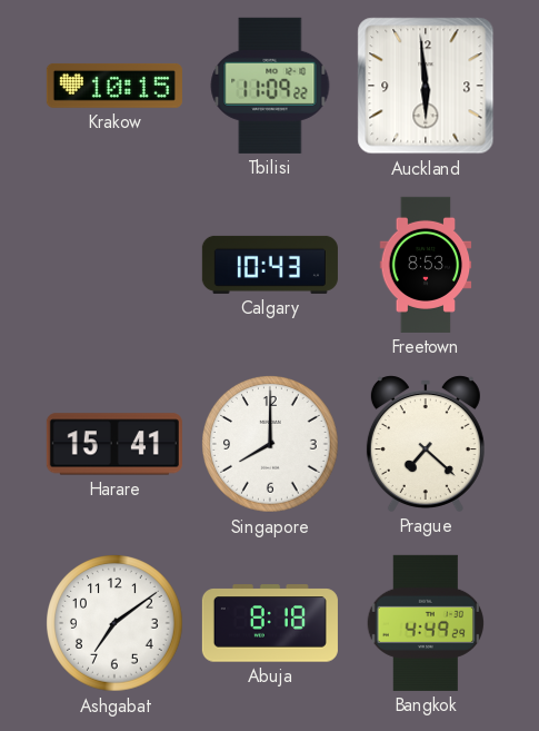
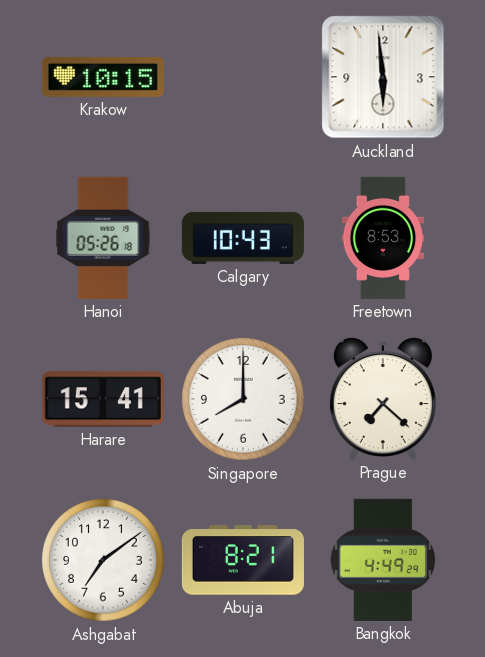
Tbilisi: 11:09 -> none (270, 86)
Hanoi: none -> 05:26 (103, 238)
Abuja: 8:18 -> 8:21 (243, 560)
